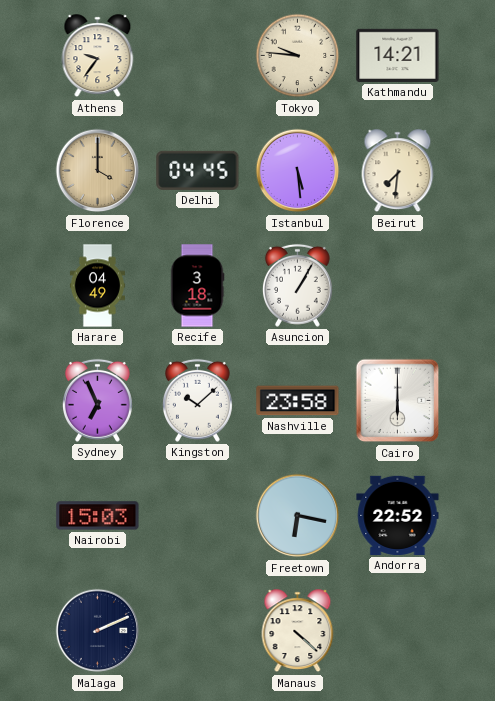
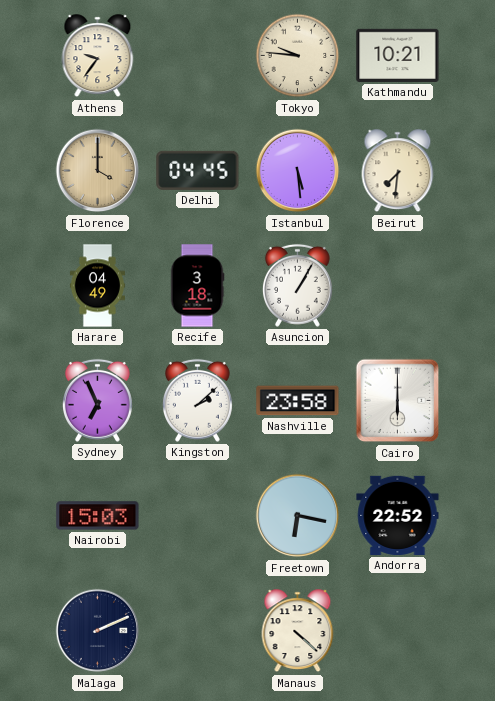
Kathmandu: 14:21 -> 10:21 (398, 55)
Kingston: 10:08 -> 2:08 (197, 400)
